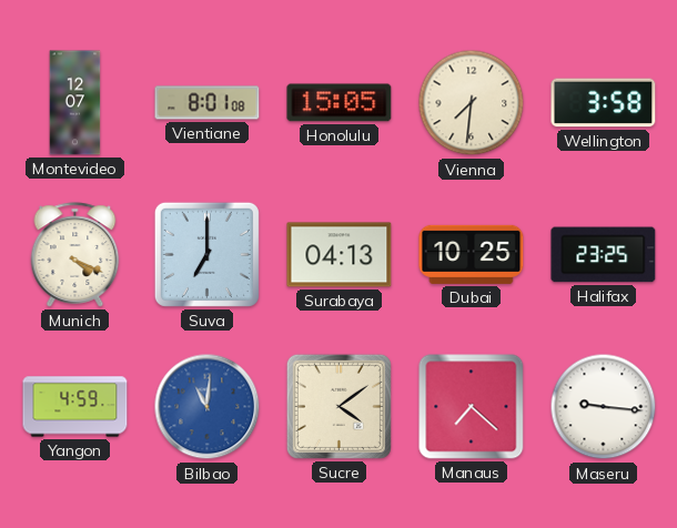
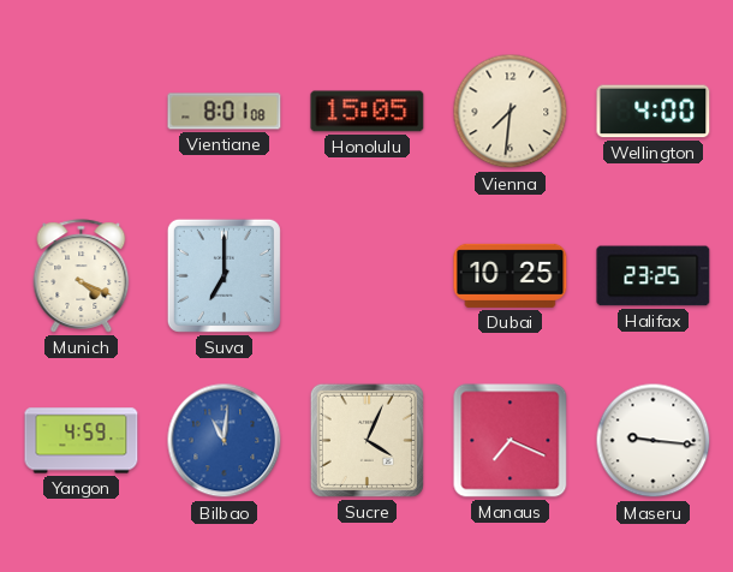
Montevideo: 12:07 -> none (75, 103)
Wellington: 3:58 -> 4:00 (654, 112)
Surabaya: 04:13 -> none (340, 255)
Sucre: 4:09 -> 4:04 (366, 440)
Manaus: 7:22 -> 7:19 (511, 441)
